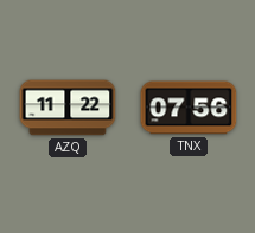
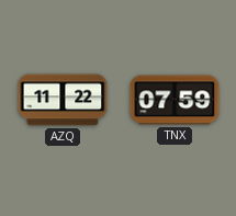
TNX: 07:56 -> 07:59 (175, 100)
